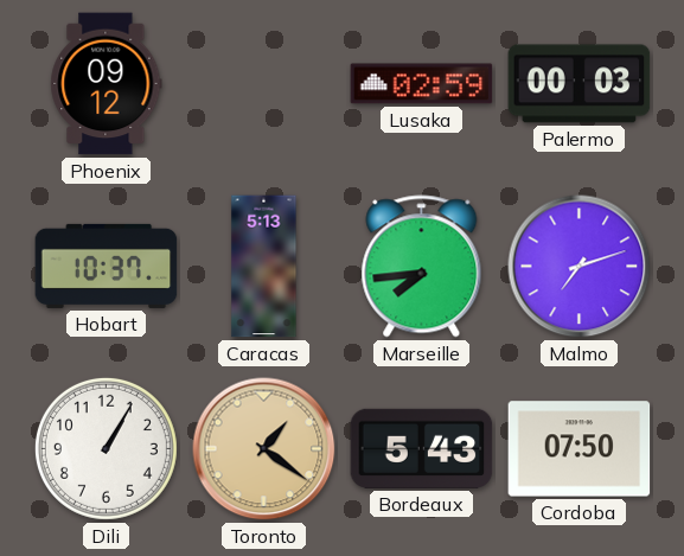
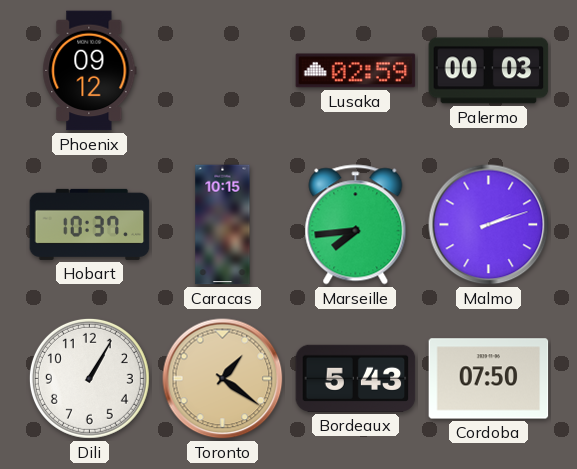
Caracas: 5:13 -> 10:15 (223, 225)
Malmo: 7:12 -> 2:12 (489, 225)
